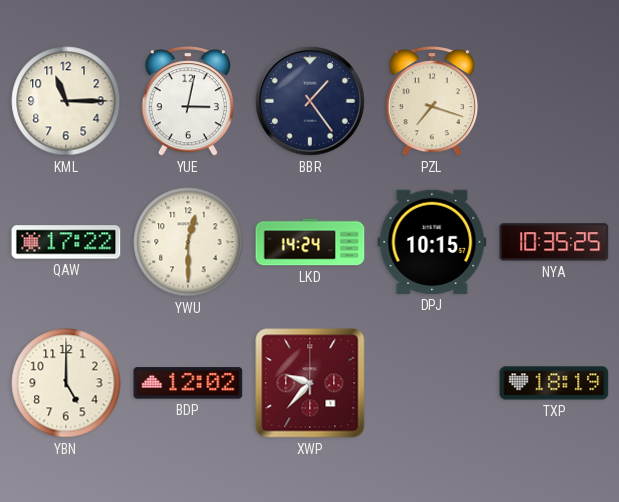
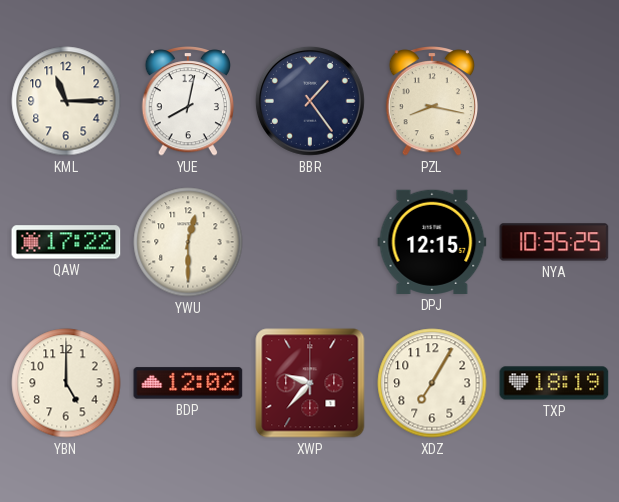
YUE: 3:02 -> 8:02 (187, 102)
PZL: 7:18 -> 8:17 (431, 102)
LKD: 14:24 -> none (310, 242)
DPJ: 10:15 -> 12:15 (432, 242)
XDZ: none -> 7:05 (432, 383)
